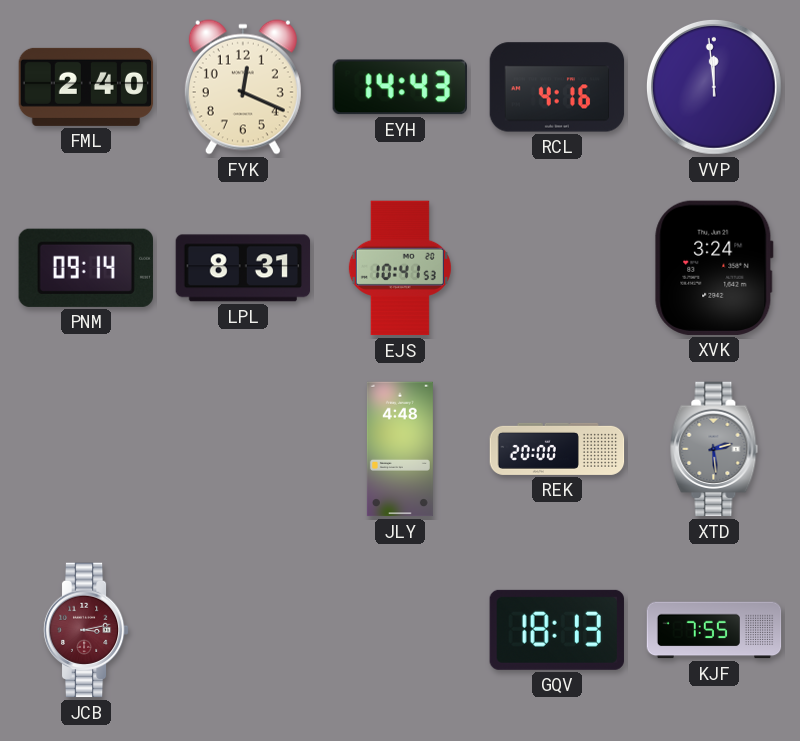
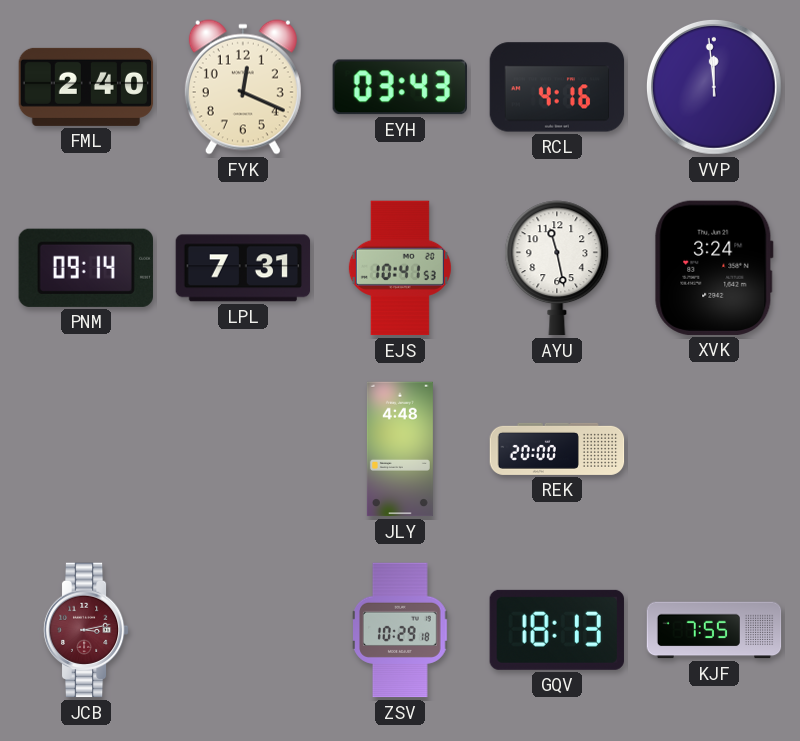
EYH: 14:43 -> 03:43 (400, 87)
LPL: 8:31 -> 7:31 (243, 268)
AYU: none -> 11:28 (557, 268)
XTD: 2:29 -> none (714, 449)
ZSV: none -> 10:29 (401, 630)
